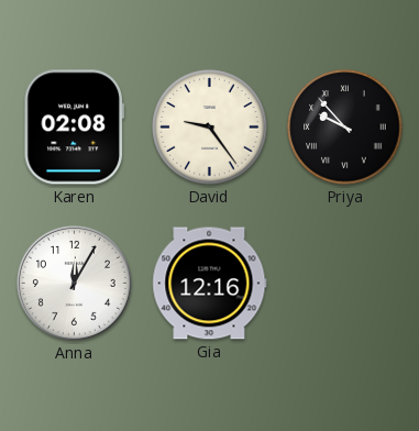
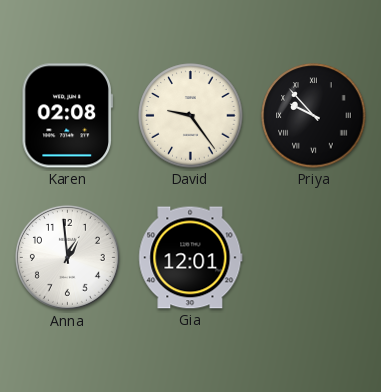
Anna: 12:05 -> 12:59 (67, 257)
Gia: 12:16 -> 12:01 (191, 258)
